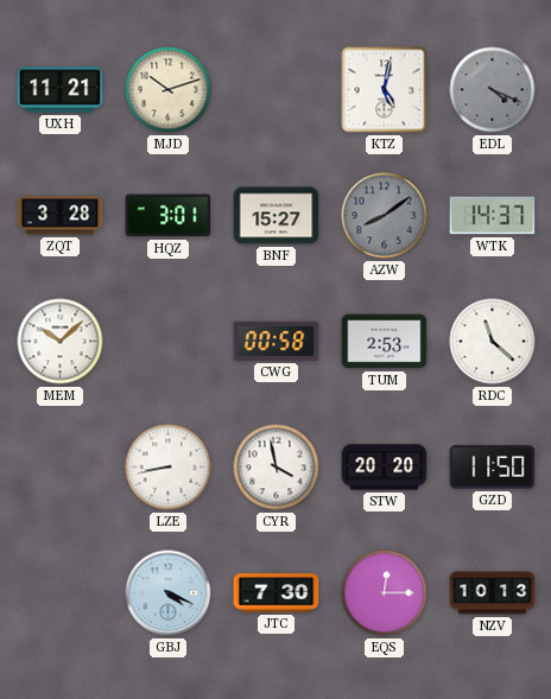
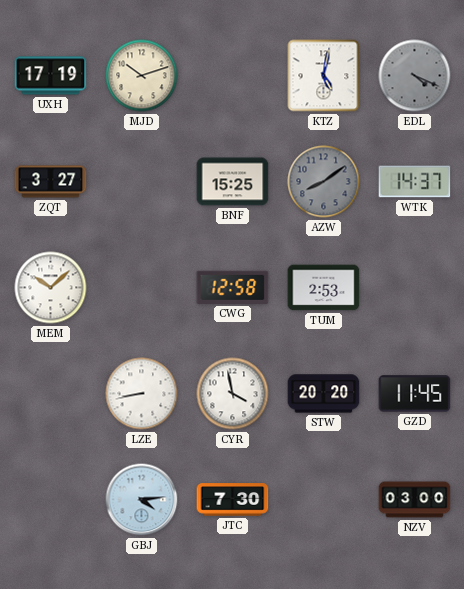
UXH: 11:21 -> 17:19 (51, 76)
ZQT: 3:28 -> 3:27 (51, 182)
HQZ: 3:01 -> none (169, 216)
BNF: 15:27 -> 15:25 (233, 182)
CWG: 00:58 -> 12:58 (233, 287)
RDC: 11:22 -> none (493, 342)
GZD: 11:50 -> 11:45 (415, 394)
GBJ: 4:19 -> 4:14 (142, 500)
EQS: 12:15 -> none (385, 593)
NZV: 10:13 -> 03:00 (415, 500)
